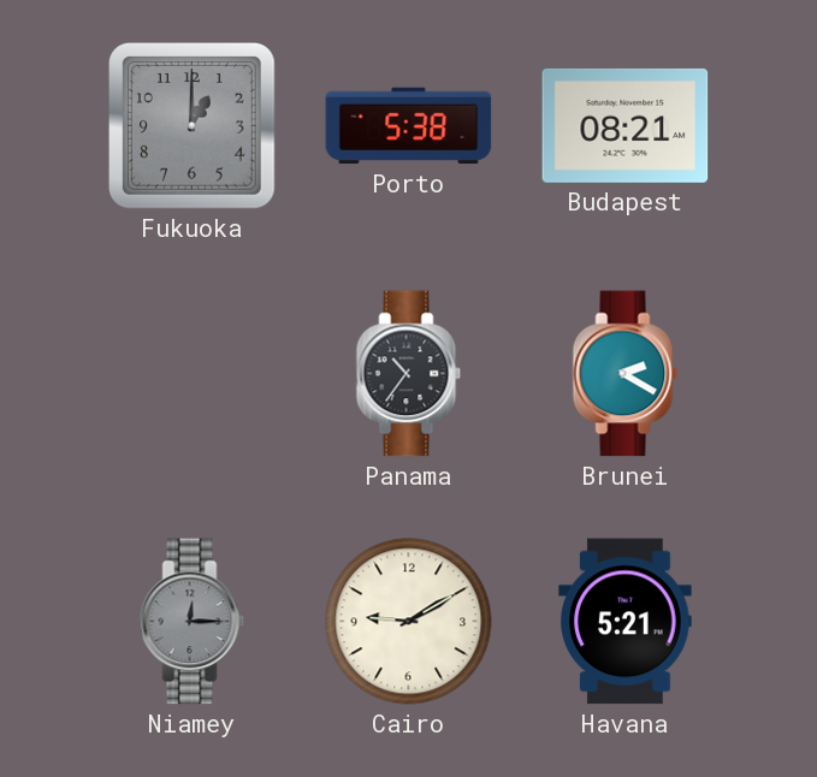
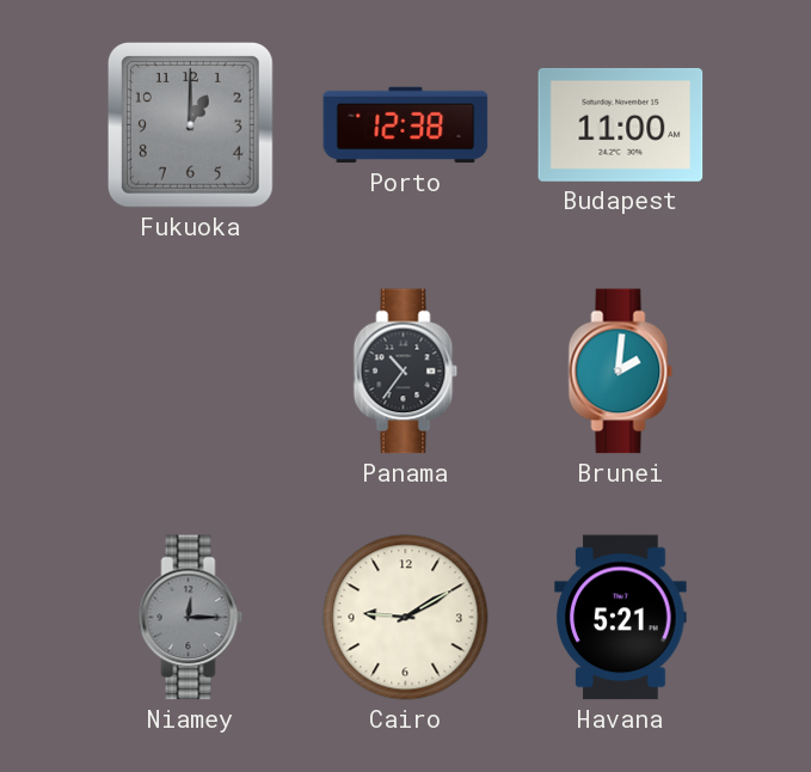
Porto: 5:38 -> 12:38 (406, 125)
Budapest: 08:21 -> 11:00 (621, 124)
Brunei: 2:20 -> 2:01 (621, 372)
